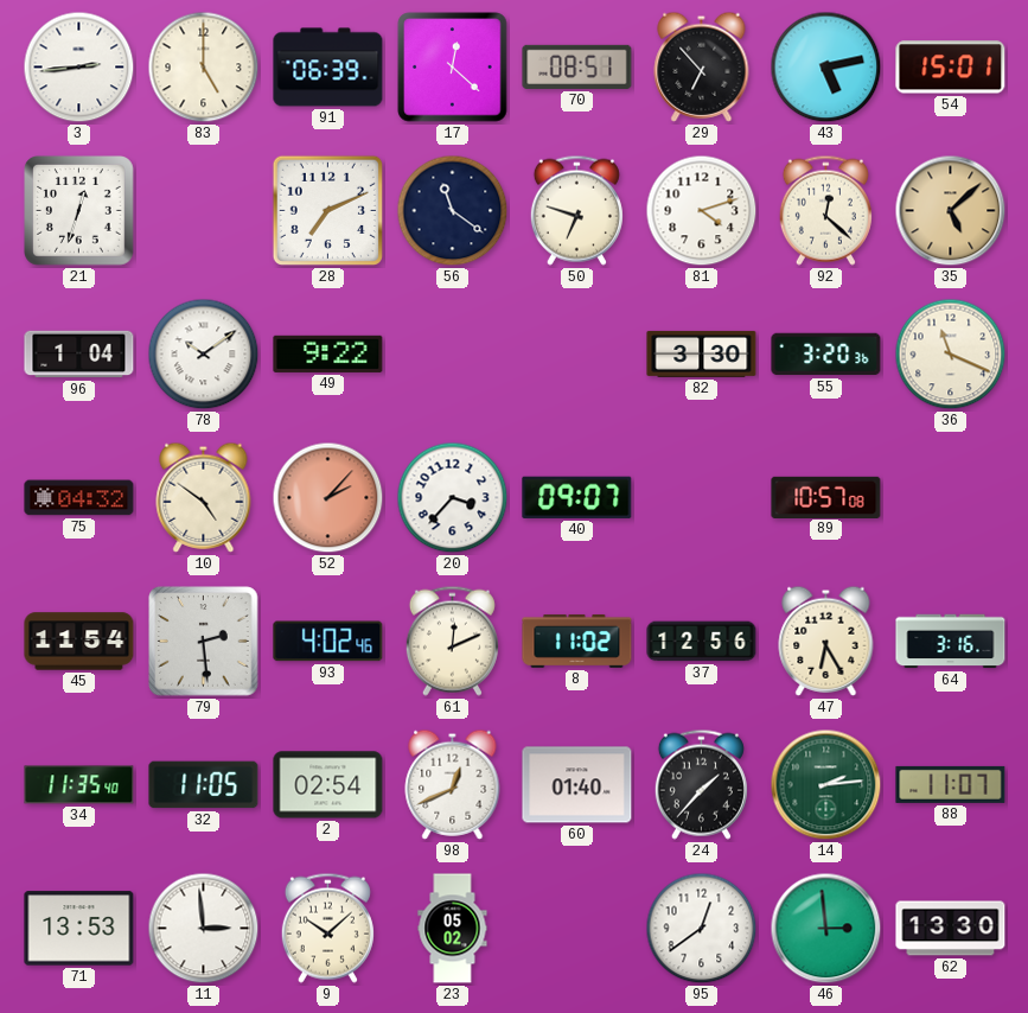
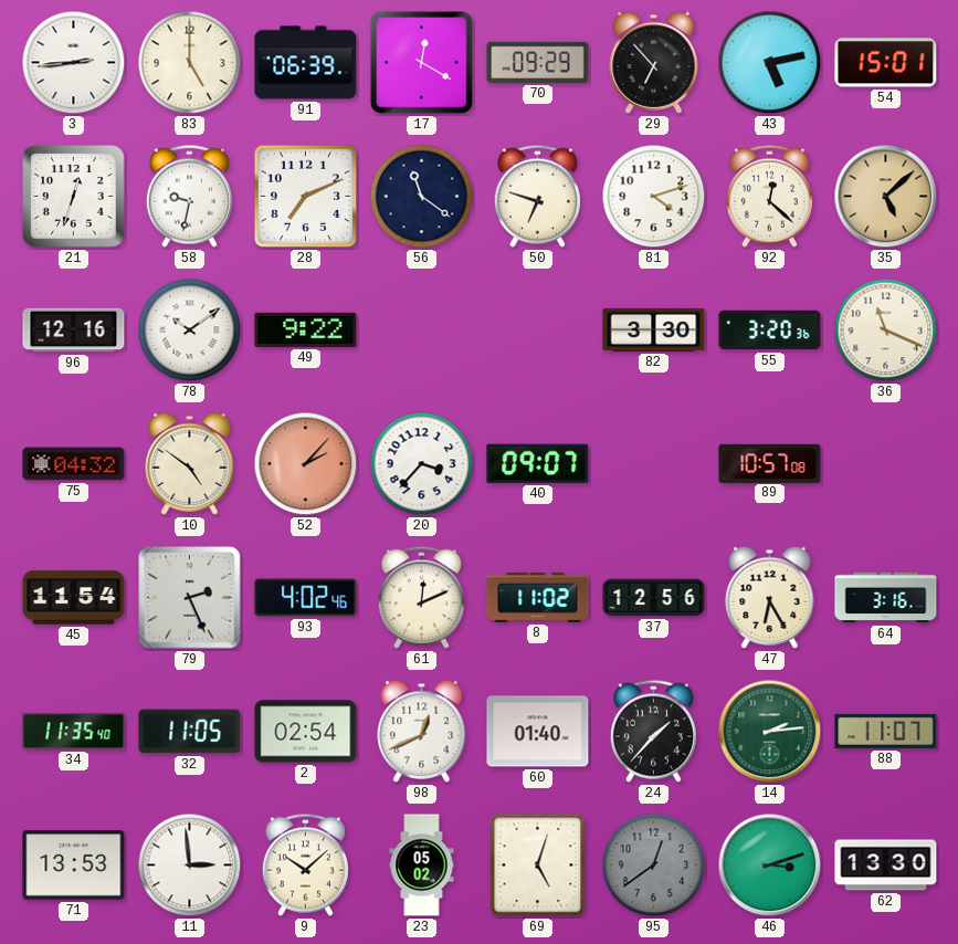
17: 12:22 -> 12:20 (422, 63)
70: 08:51 -> 09:29 (538, 62)
58: none -> 9:32 (189, 196)
96: 1:04 -> 12:16 (74, 331)
79: 2:29 -> 2:26 (190, 598)
69: none -> 5:03 (538, 866)
95 dial: white -> grey (654, 866)
46: 2:59 -> 3:12 (770, 866)
